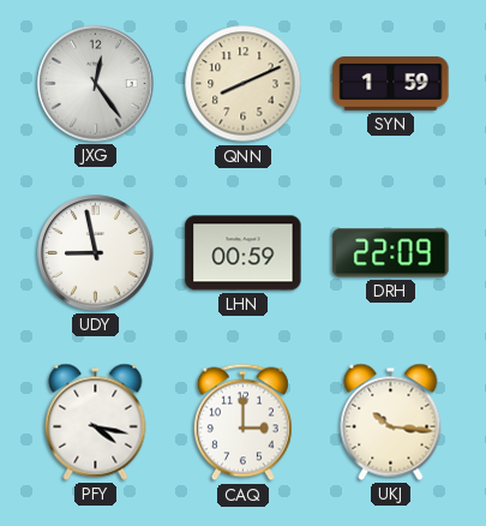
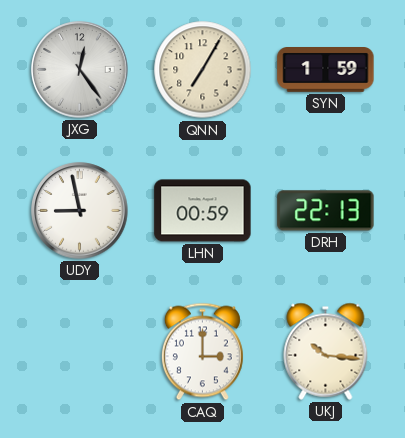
QNN: 8:11 -> 7:05 (203, 70)
DRH: 22:09 -> 22:13 (326, 211)
PFY: 4:17 -> none (96, 422)
